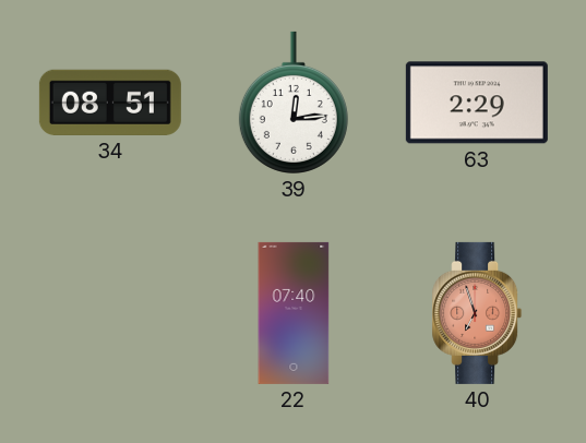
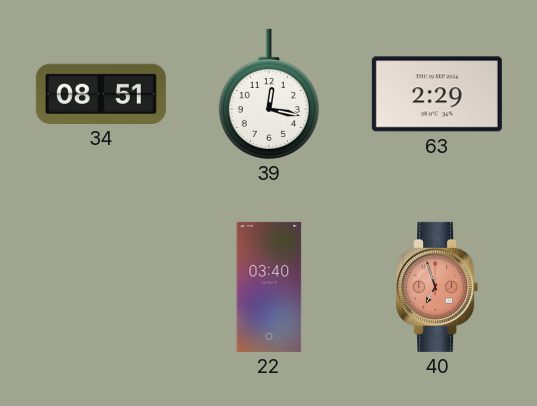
39: 12:14 -> 12:17 (269, 94)
22: 07:40 -> 03:40 (269, 287)
